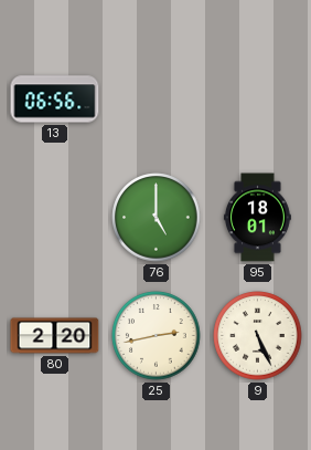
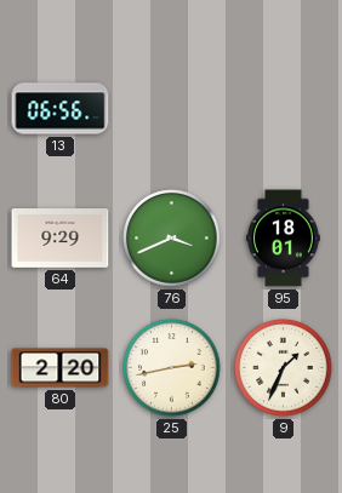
64: none -> 9:29 (61, 239)
76: 5:00 -> 3:41 (172, 239)
9: 5:26 -> 1:34 (284, 368)
